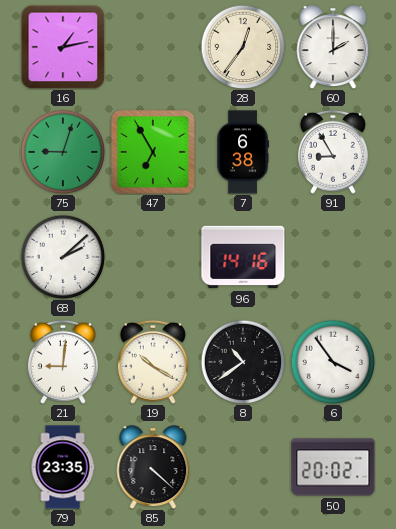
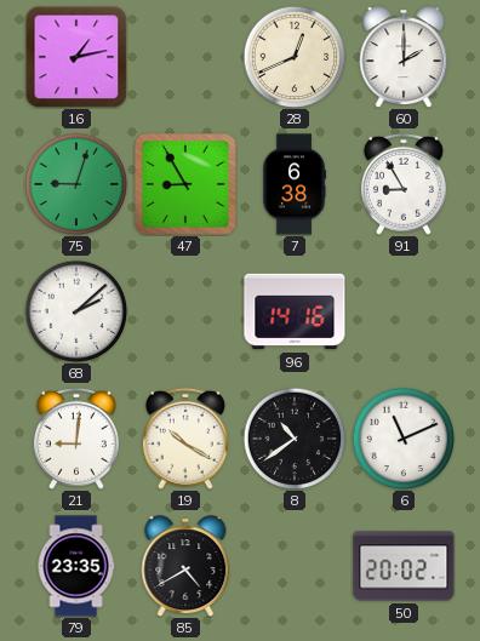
28: 12:36 -> 12:41 (295, 57)
47: 6:55 -> 8:55 (185, 184)
6: 3:54 -> 11:11 (404, 439)
85: 4:22 -> 4:40 (185, 566)
